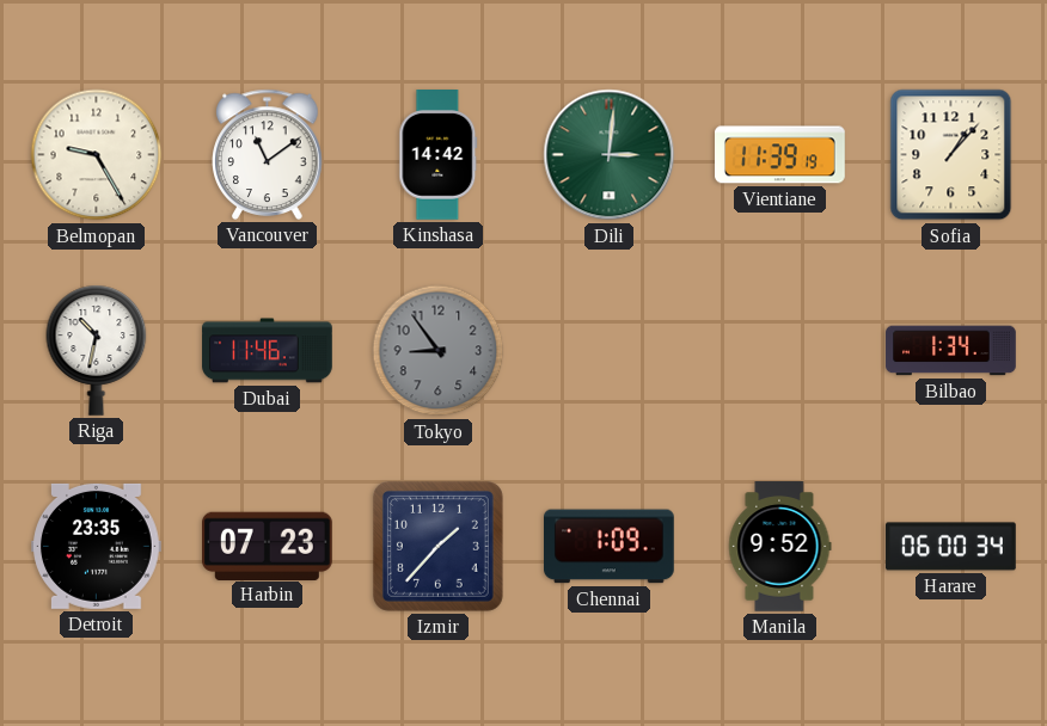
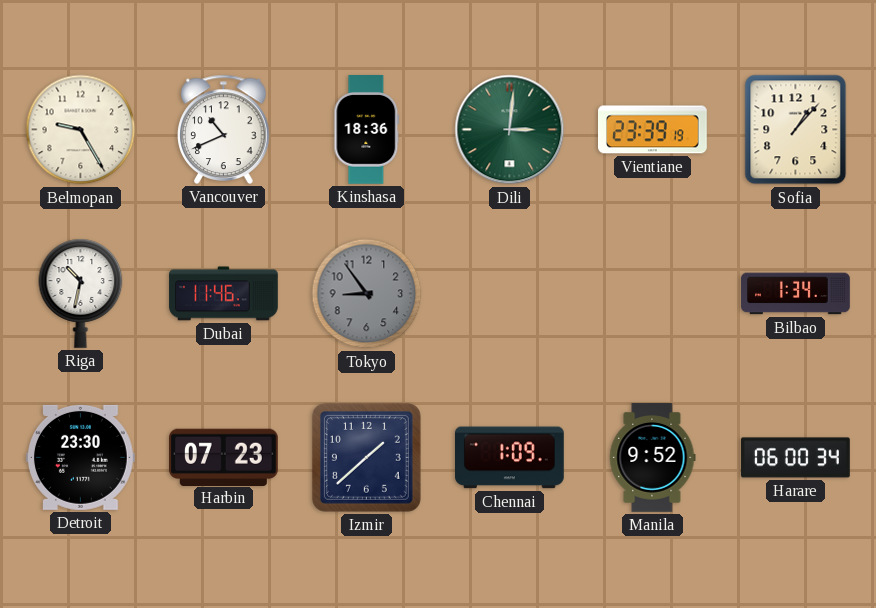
Vancouver: 11:09 -> 10:41 (224, 129)
Kinshasa: 14:42 -> 18:36 (367, 130)
Vientiane: 11:39 -> 23:39 (653, 130)
Detroit: 23:35 -> 23:30 (81, 457)
Izmir: 1:37 -> 1:38 (366, 457)
